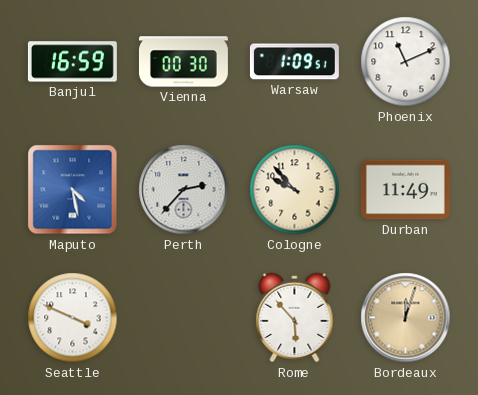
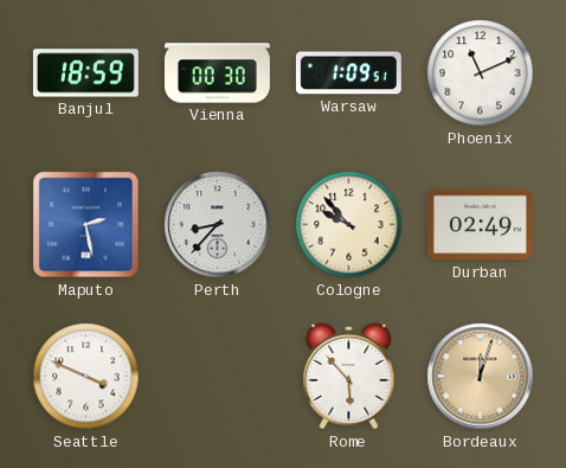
Banjul: 16:59 -> 18:59 (85, 73)
Maputo: 4:28 -> 2:28 (86, 225)
Perth: 2:37 -> 8:37 (218, 225)
Durban: 11:49 -> 02:49 (480, 225)
